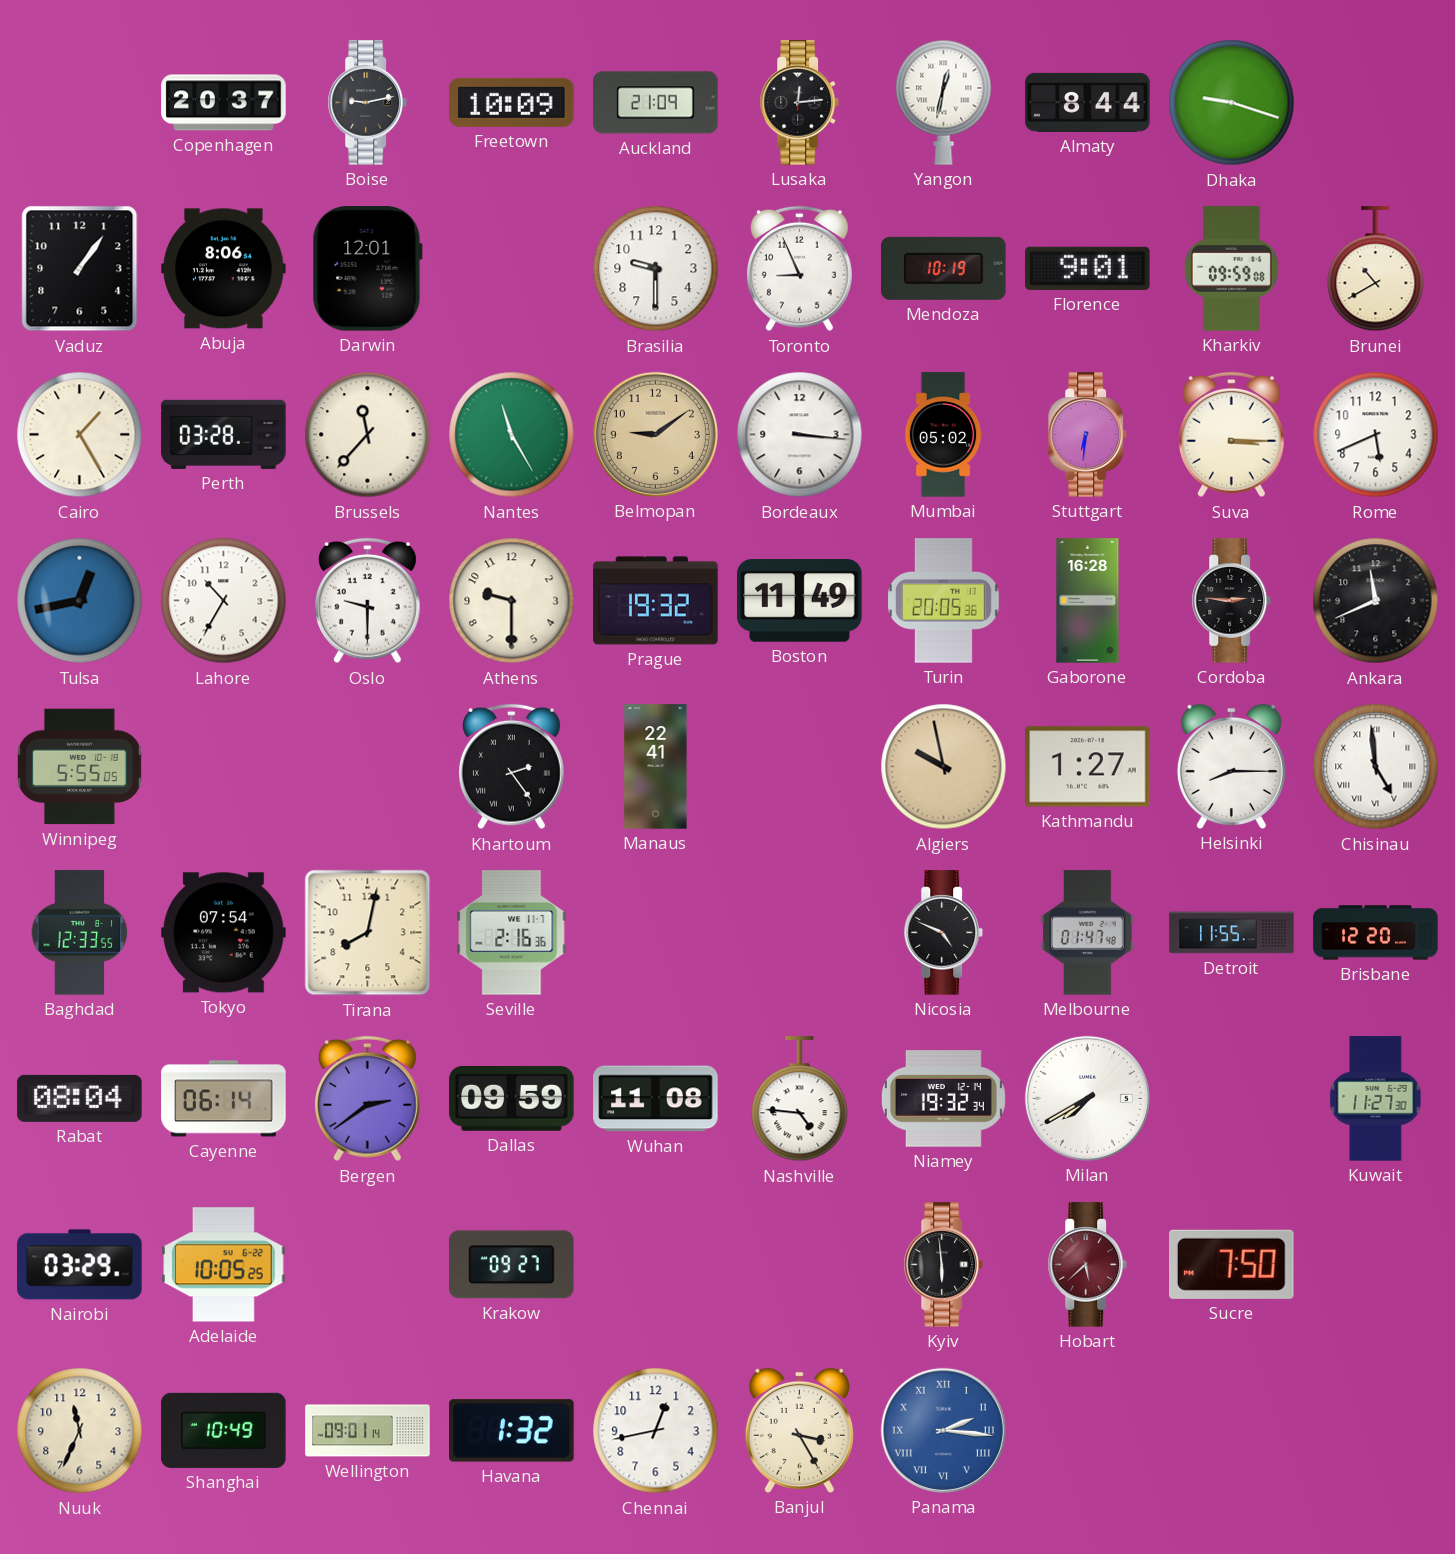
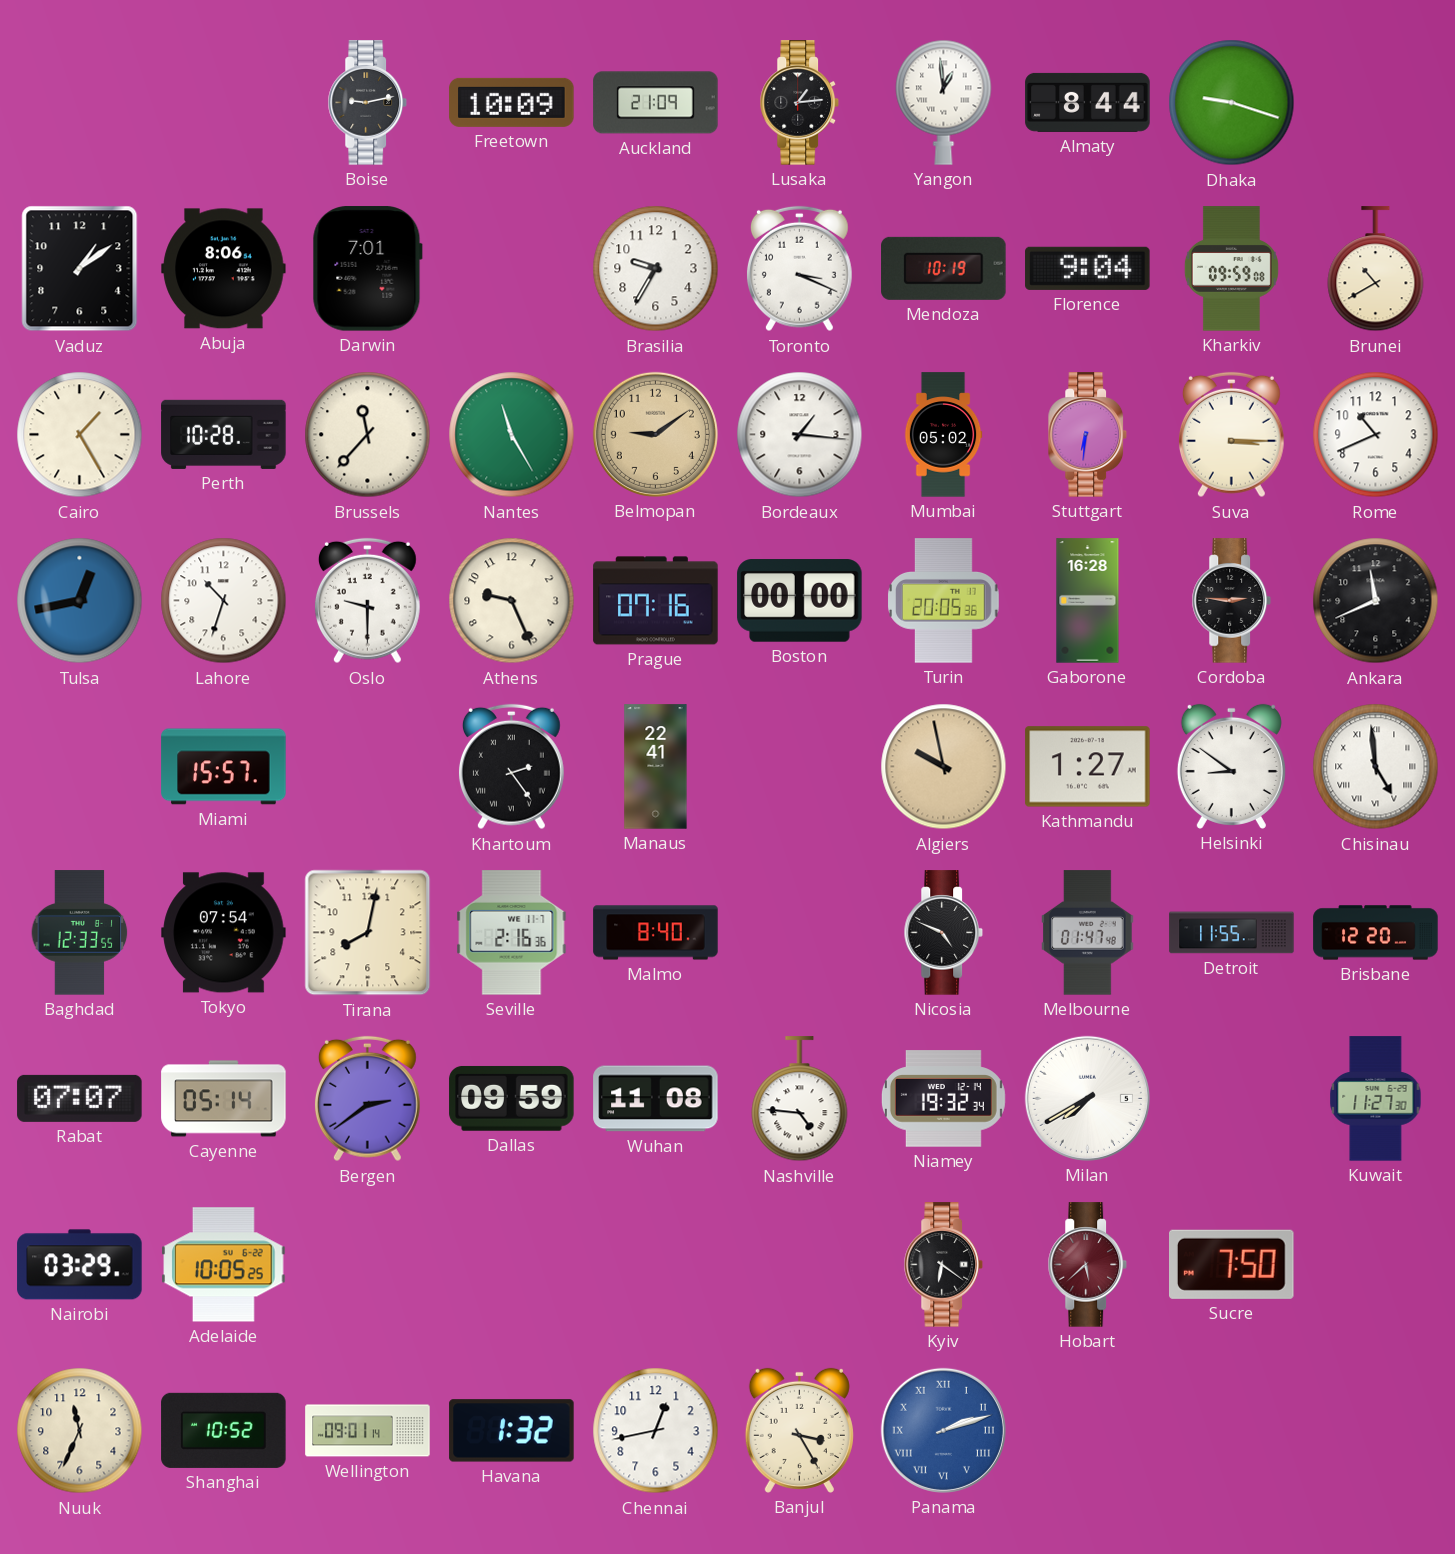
Copenhagen: 20:37 -> none (224, 103)
Lusaka: 12:14 -> 1:14 (800, 103)
Yangon: 12:32 -> 12:59 (944, 102)
Vaduz: 1:06 -> 1:09 (80, 269)
Darwin: 12:01 -> 7:01 (367, 269)
Brasilia: 9:30 -> 9:35 (656, 269)
Toronto: 8:56 -> 3:19 (799, 269)
Florence: 9:01 -> 9:04 (1088, 268)
Perth: 03:28 -> 10:28 (224, 434)
Bordeaux: 3:16 -> 1:16 (800, 435)
Rome: 5:41 -> 10:41 (1376, 435)
Lahore: 10:35 -> 10:33 (224, 601)
Athens: 9:30 -> 9:26 (512, 601)
Prague: 19:32 -> 07:16 (656, 601)
Boston: 11:49 -> 00:00 (800, 601)
Winnipeg: 5:55 -> none (79, 767)
Miami: none -> 15:57 (224, 767)
Helsinki: 8:15 -> 8:51 (1231, 766)
Malmo: none -> 8:40 (656, 933)
Rabat: 08:04 -> 07:07 (80, 1098)
Cayenne: 06:14 -> 05:14 (224, 1099)
Krakow: 09:27 -> none (512, 1265)
Kyiv: 5:59 -> 6:21 (944, 1265)
Shanghai: 10:49 -> 10:52 (224, 1430)
Panama: 2:16 -> 2:12 (943, 1430)
